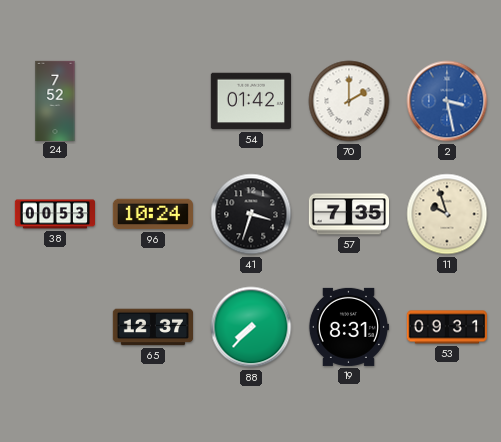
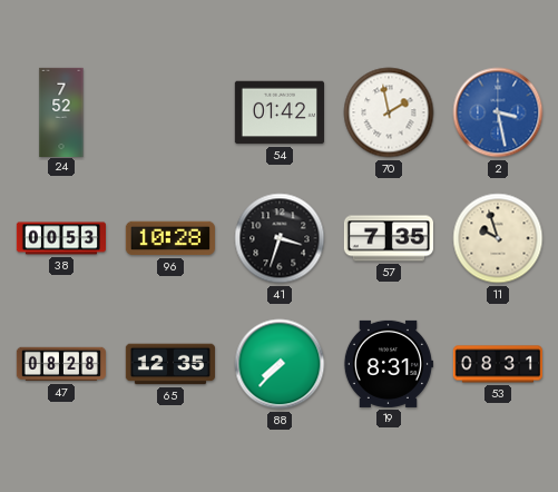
70: 2:00 -> 1:58 (389, 112)
96: 10:24 -> 10:28 (170, 238)
47: none -> 08:28 (60, 364)
65: 12:37 -> 12:35 (169, 364)
53: 09:31 -> 08:31 (497, 364)
